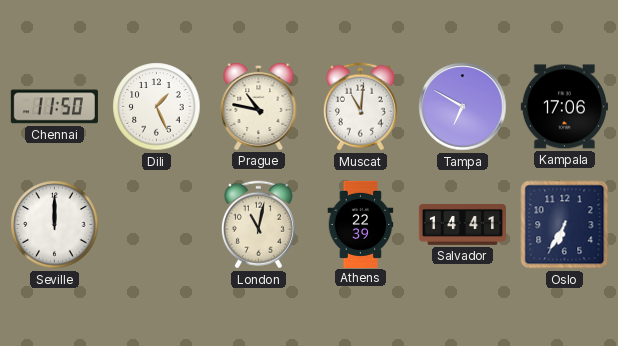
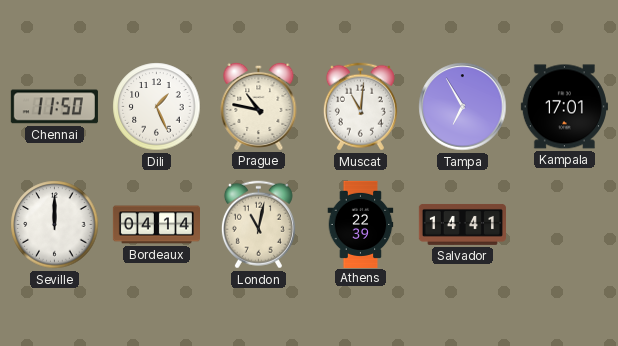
Tampa: 6:50 -> 6:55 (463, 107)
Kampala: 17:06 -> 17:01 (564, 107)
Bordeaux: none -> 04:14 (156, 225)
Oslo: 6:35 -> none (565, 225)
